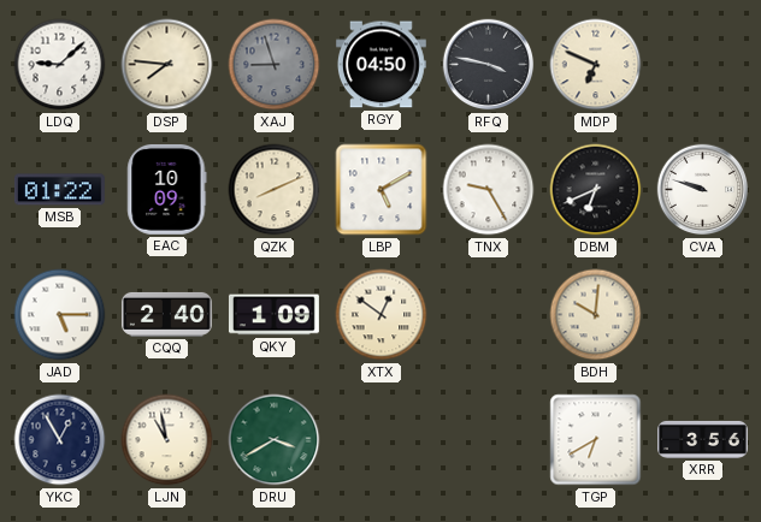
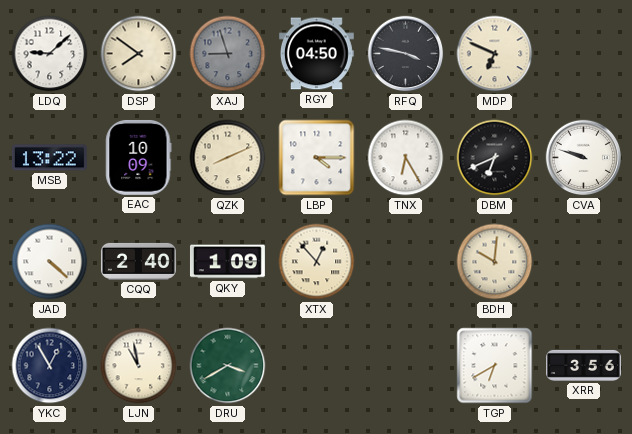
DSP: 7:46 -> 7:51 (139, 54)
MSB: 01:22 -> 13:22 (49, 158)
LBP: 5:10 -> 4:15 (317, 158)
TNX: 9:25 -> 6:25 (406, 158)
JAD: 5:15 -> 4:22 (50, 262)
XTX: 12:51 -> 12:53 (317, 262)
